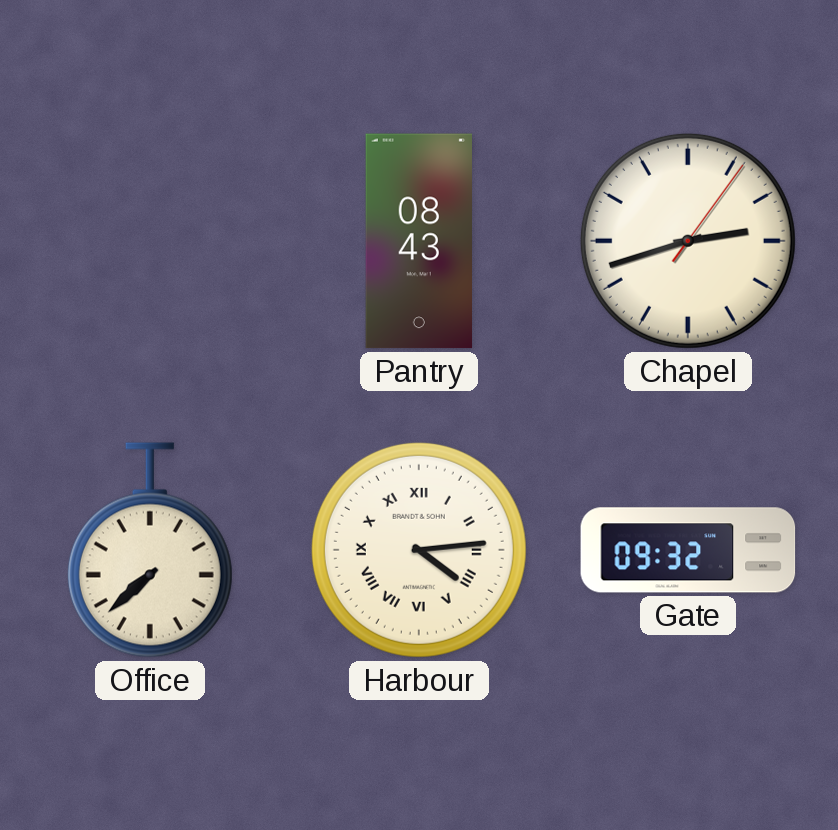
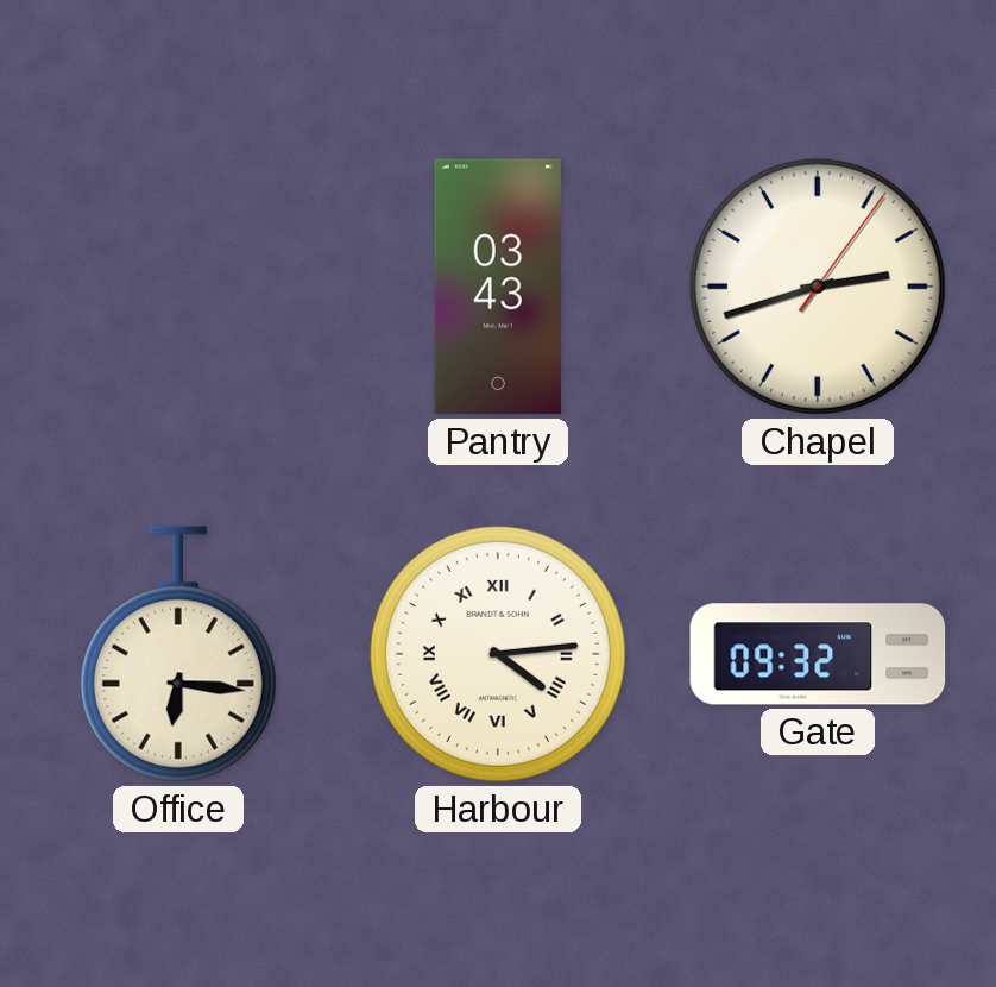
Pantry: 08:43 -> 03:43 (497, 287)
Office: 7:38 -> 6:16 (178, 654)
